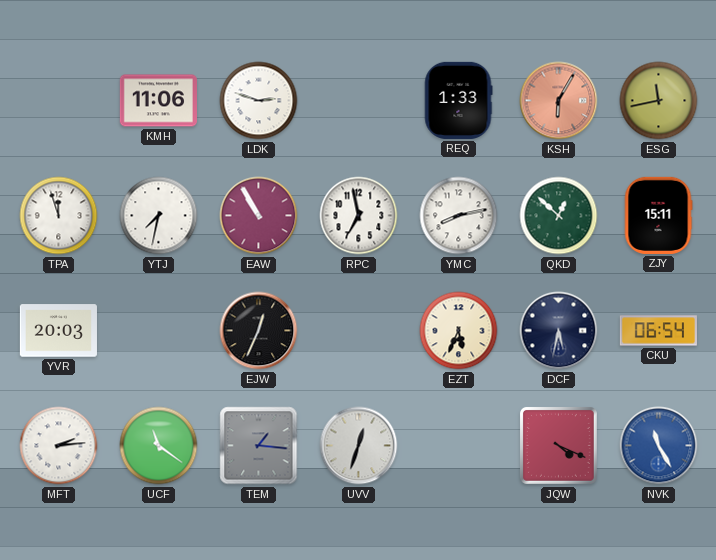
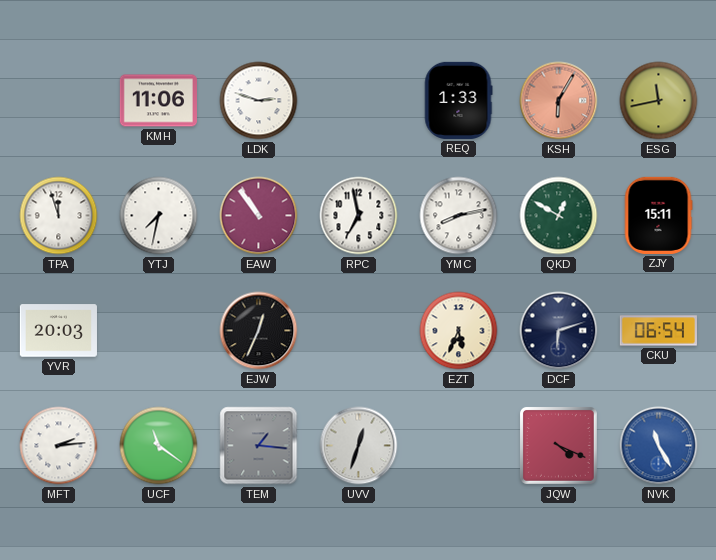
EAW: 10:55 -> 10:54 (259, 216)
QKD: 12:52 -> 12:50 (559, 216)
DCF: 5:32 -> 6:12 (559, 331)
